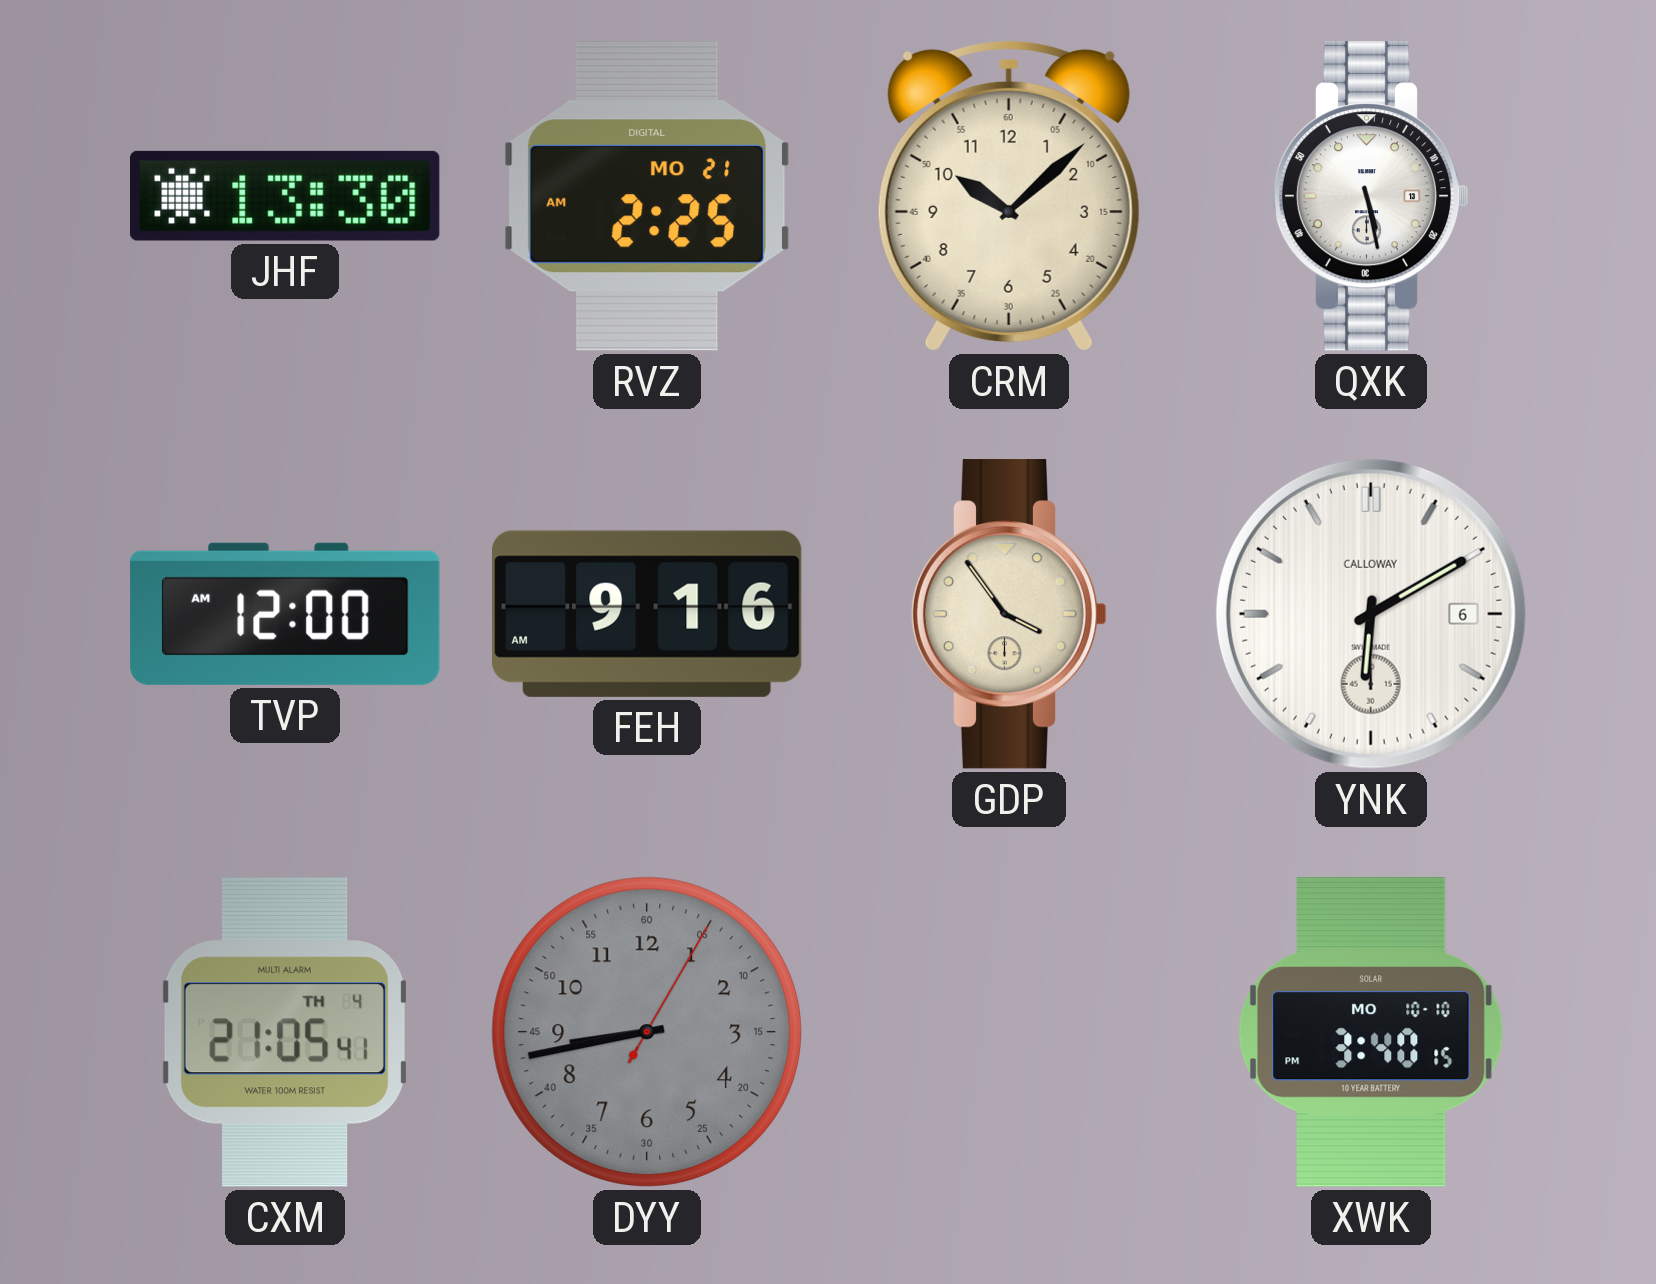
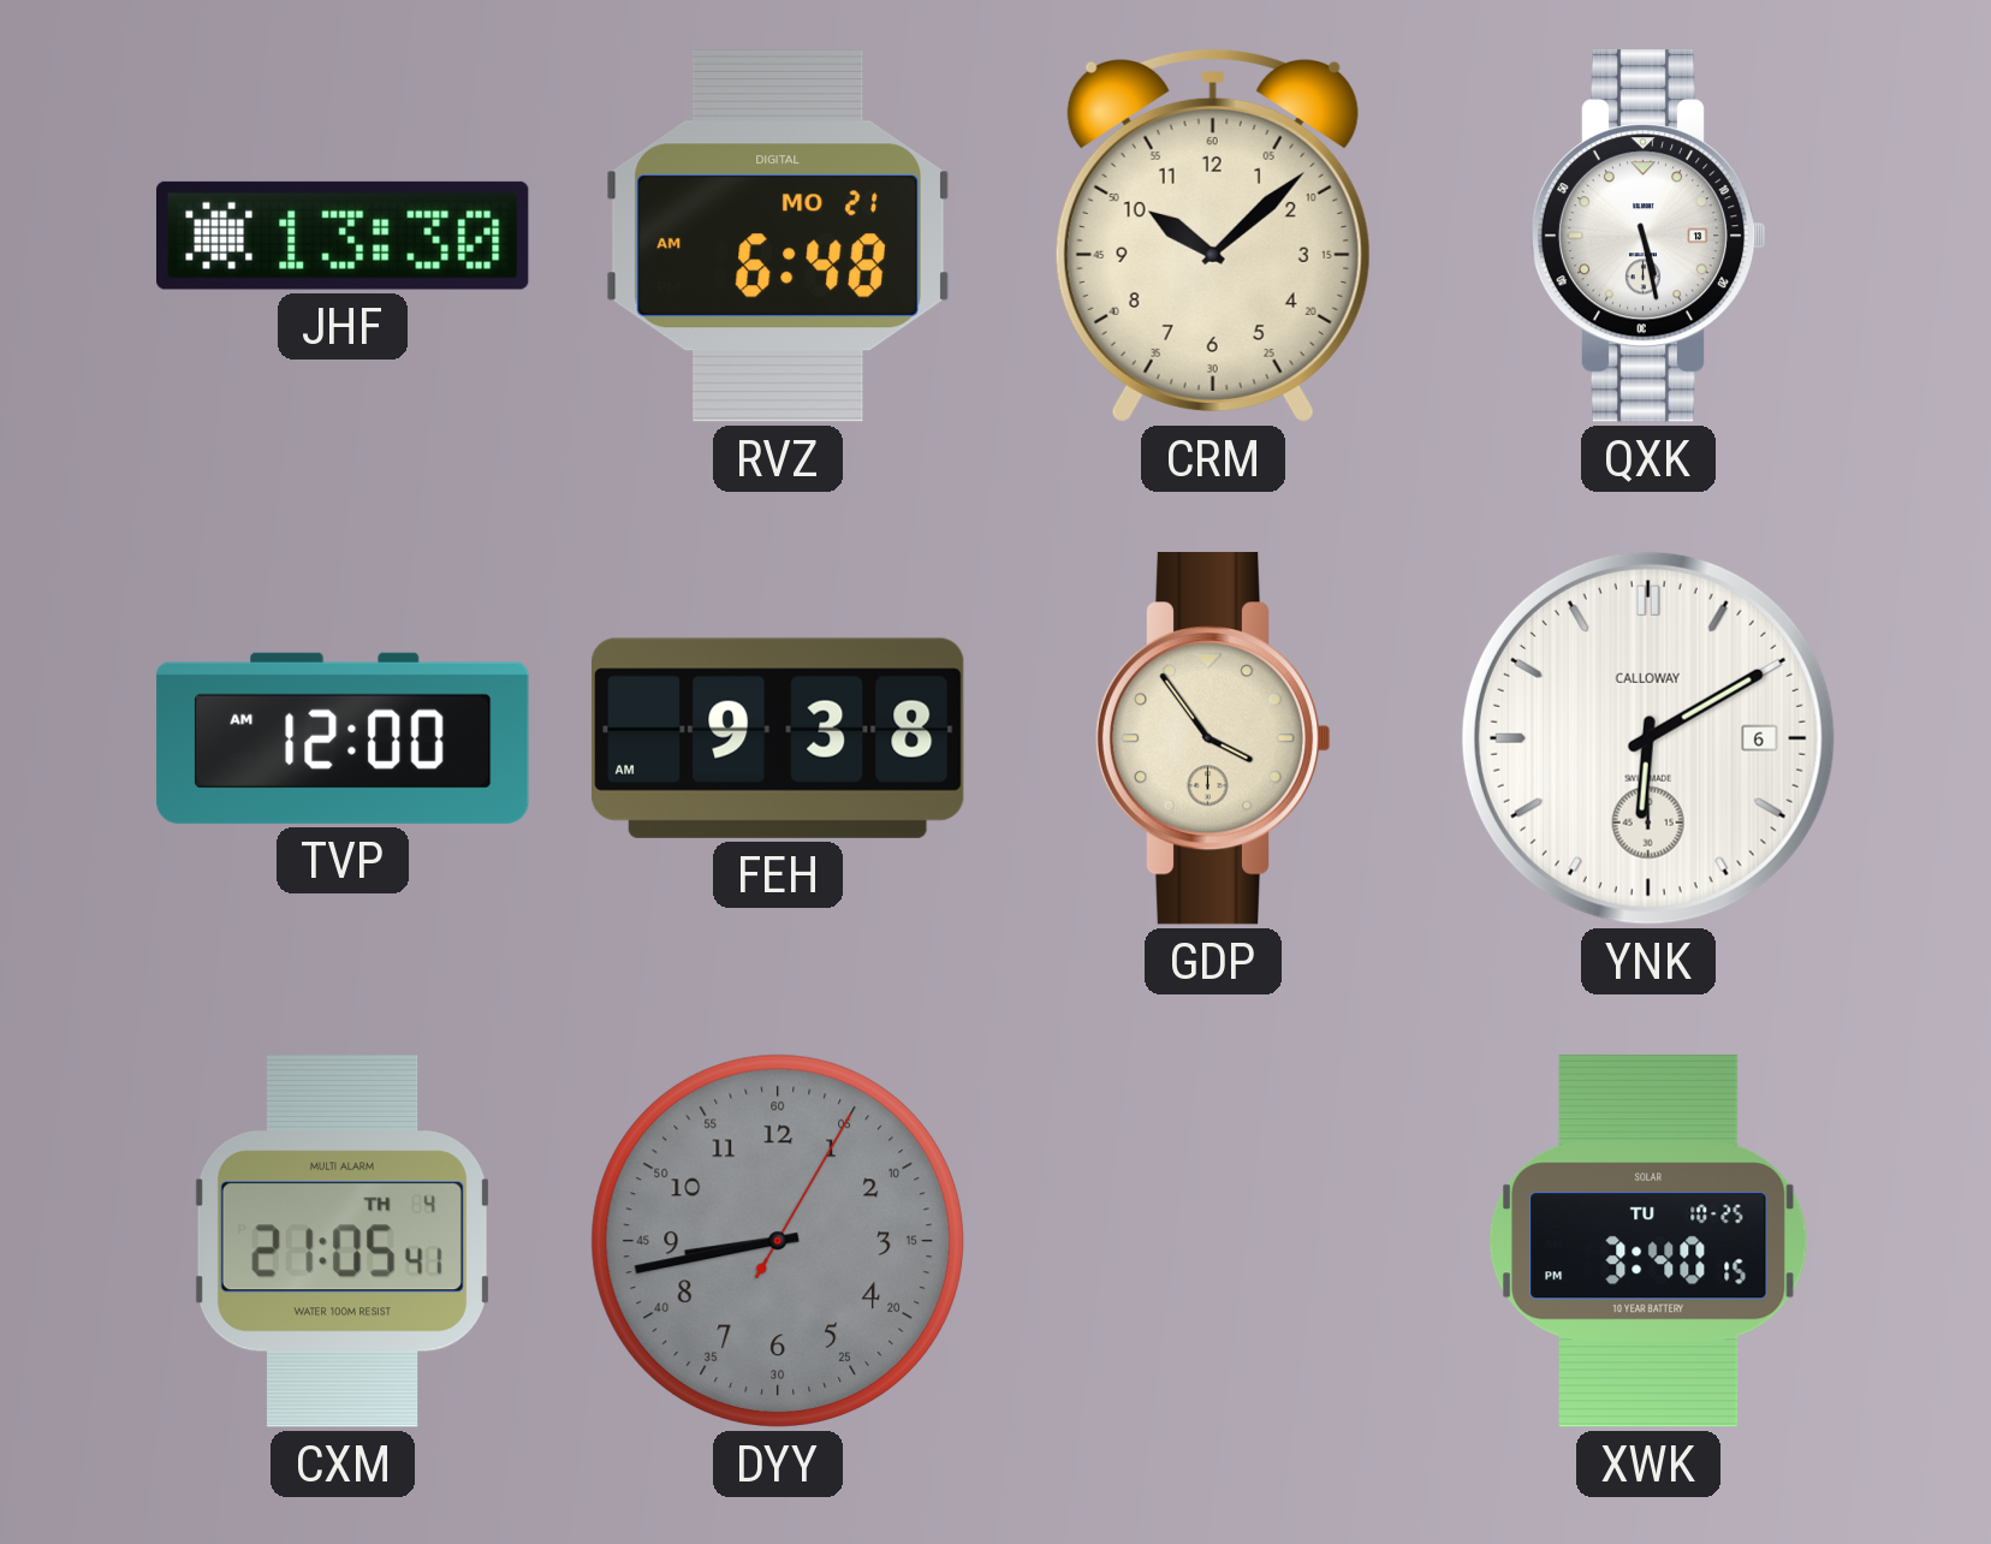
RVZ: 2:25 -> 6:48 (777, 236)
FEH: 9:16 -> 9:38 (779, 738)
XWK date: MO 10-10 -> TU 10-25 (1648, 1242)
